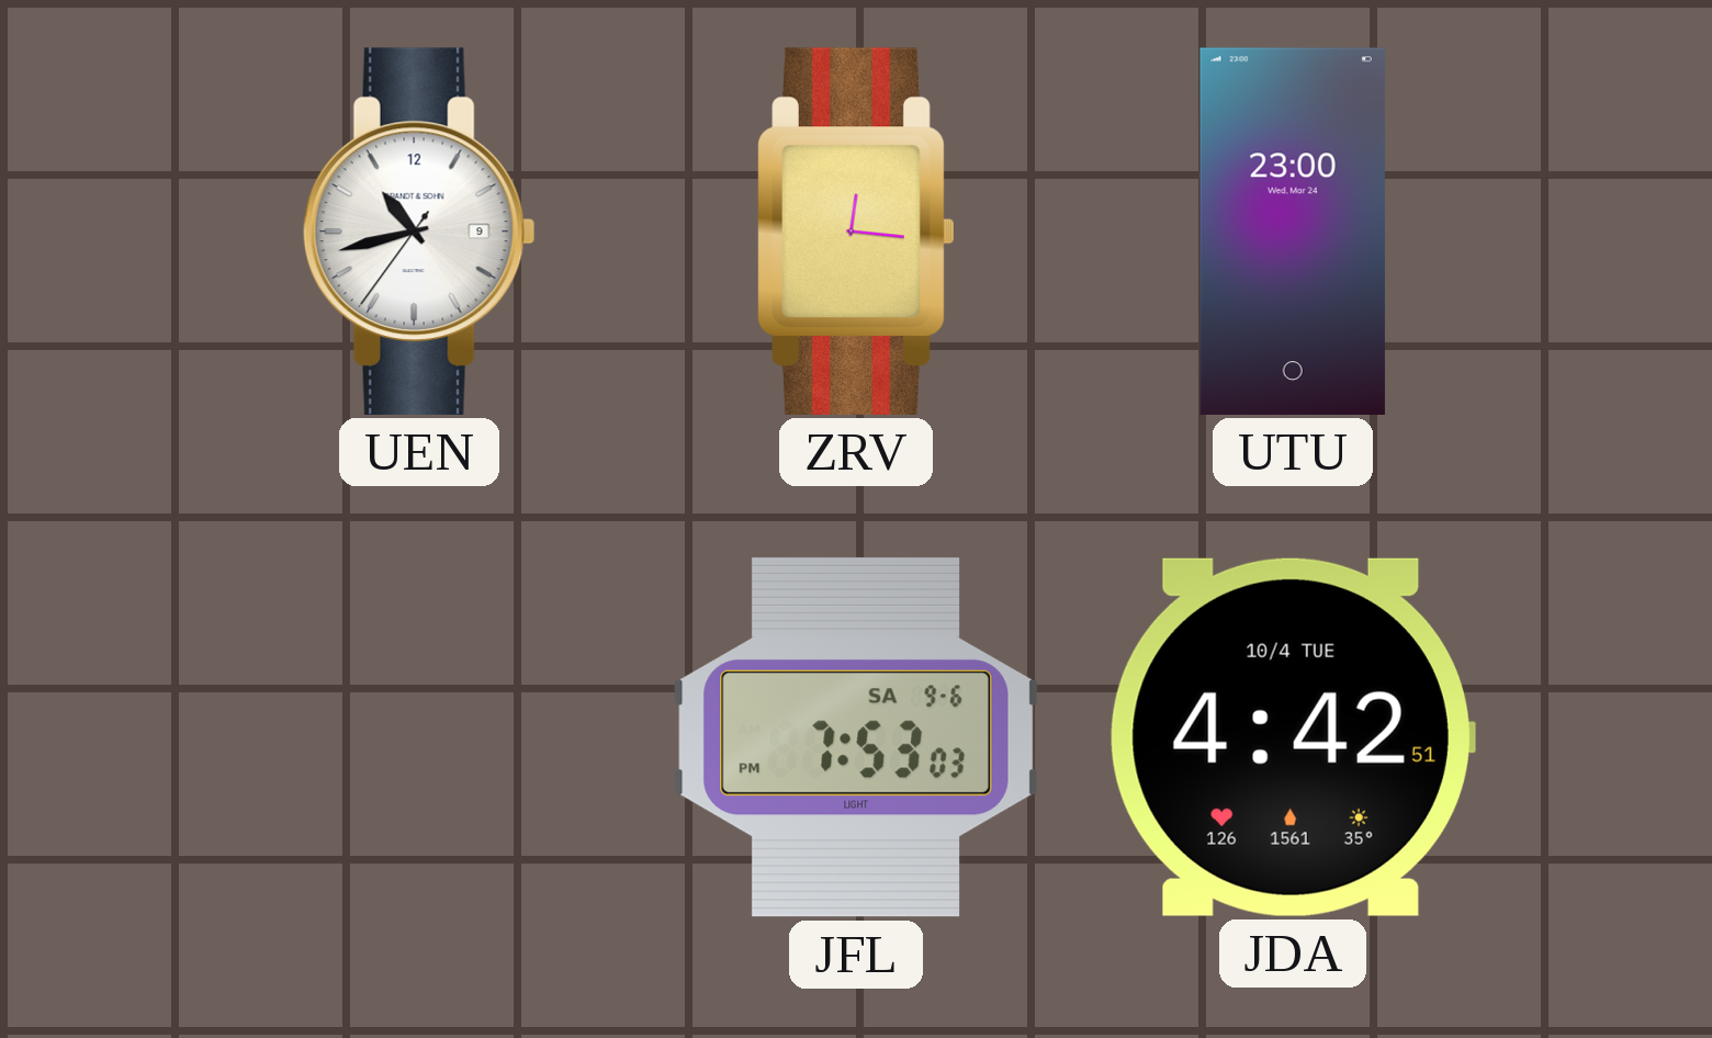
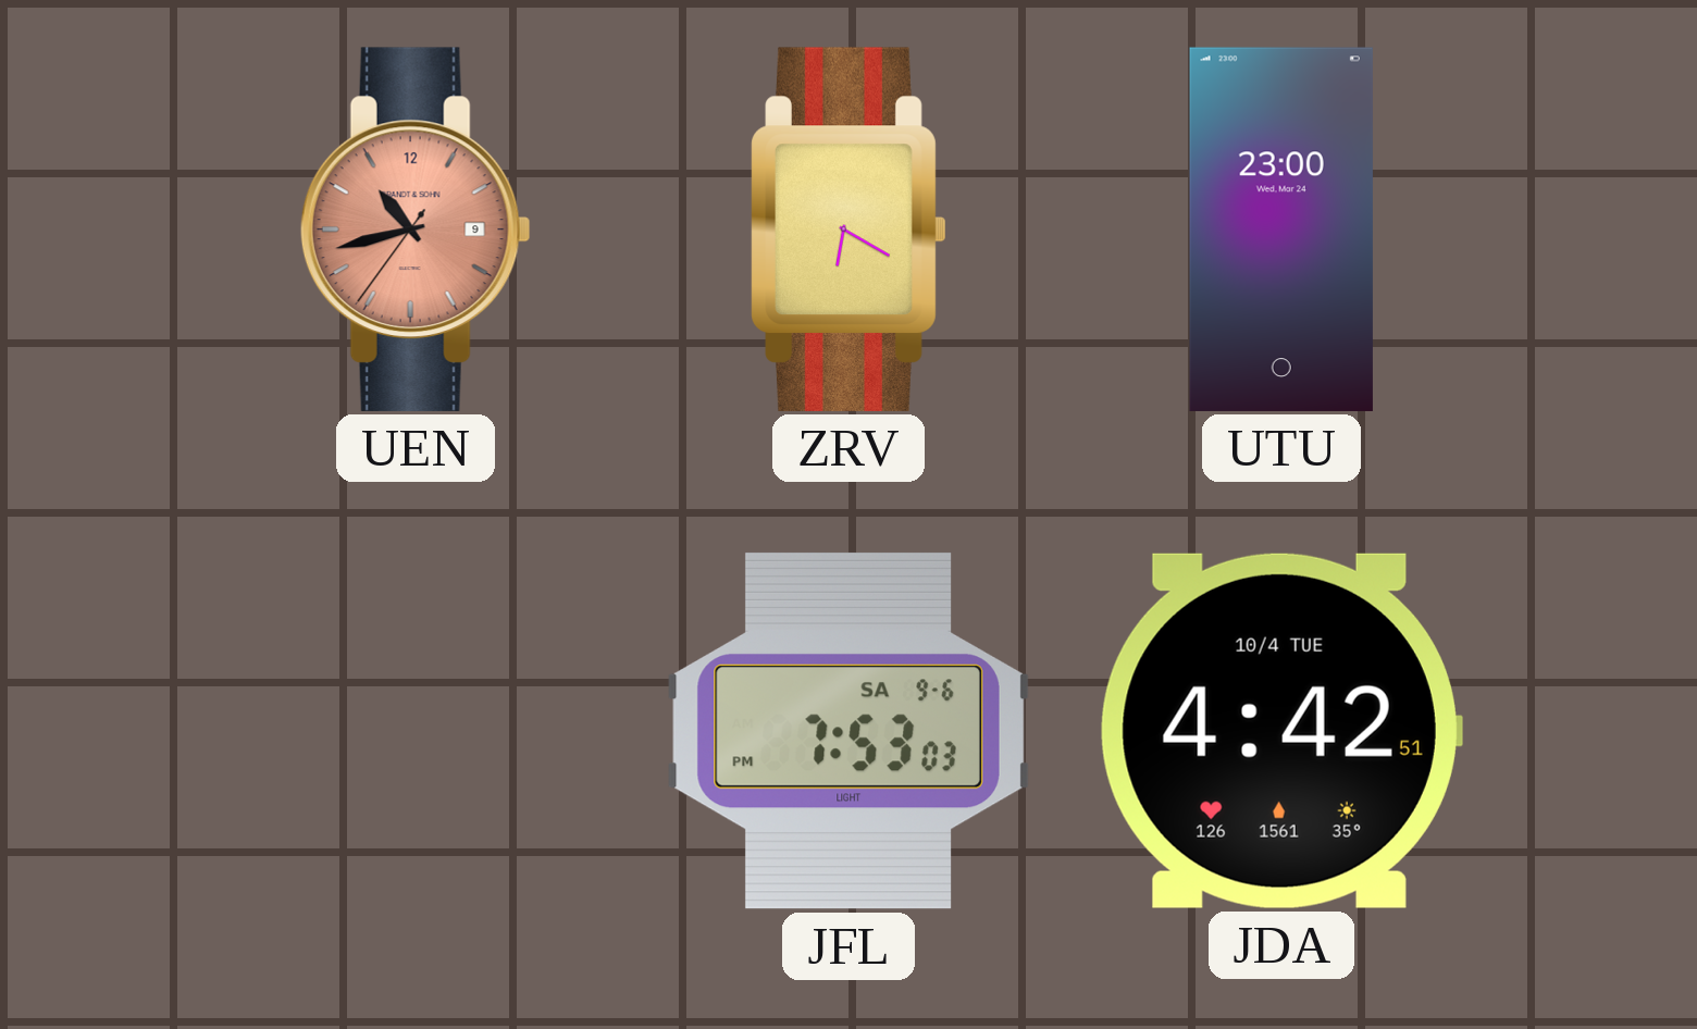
UEN dial: white -> salmon (416, 230)
ZRV: 12:16 -> 6:20 (848, 230)
